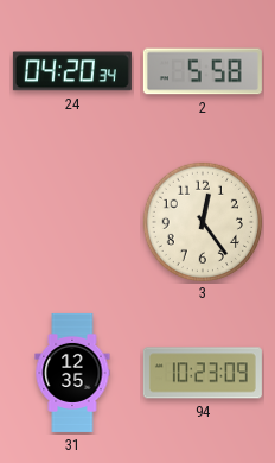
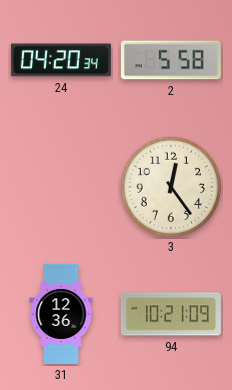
31: 12:35 -> 12:36 (61, 314)
94: 10:23 -> 10:21 (171, 314)
